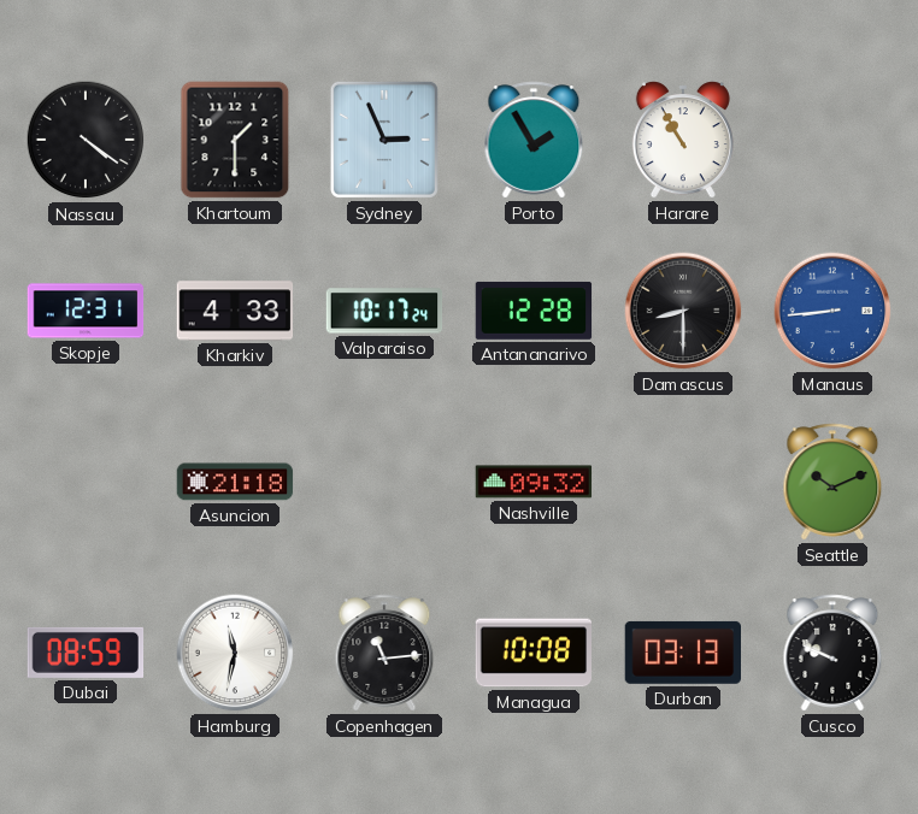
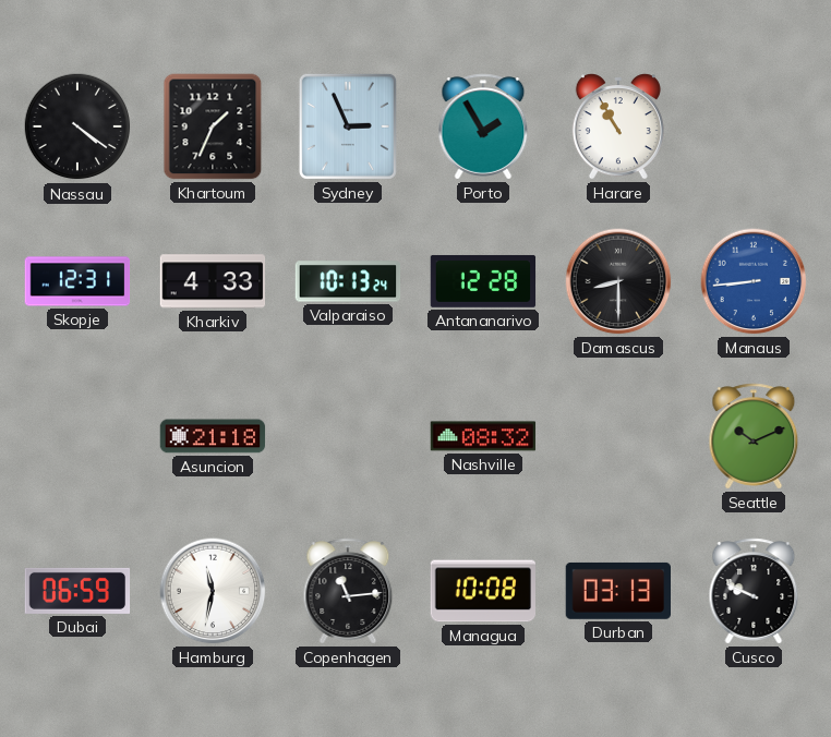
Khartoum: 1:30 -> 1:34 (213, 126)
Valparaiso: 10:17 -> 10:13 (348, 281)
Nashville: 09:32 -> 08:32 (483, 436)
Dubai: 08:59 -> 06:59 (77, 591)
